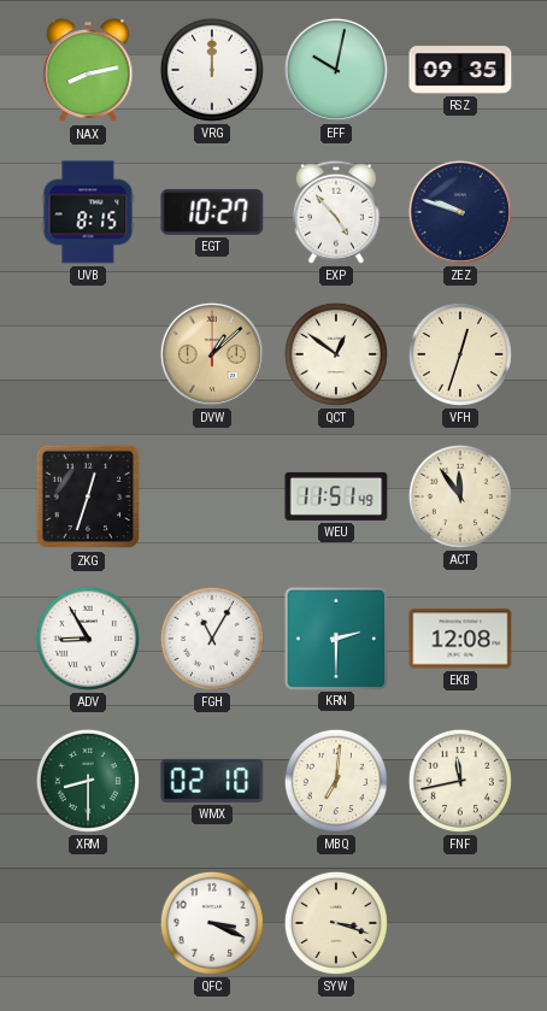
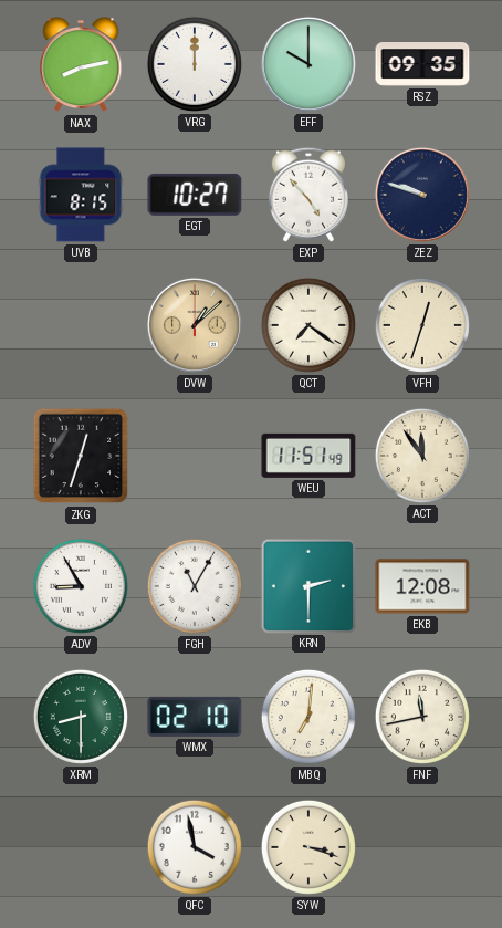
EFF: 10:02 -> 10:00 (308, 64)
QCT: 12:51 -> 7:21 (308, 325)
QFC: 3:19 -> 3:58 (195, 847)
